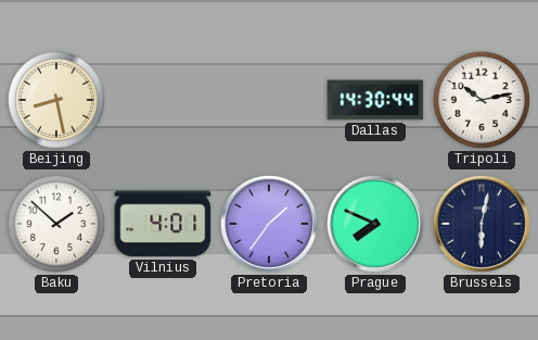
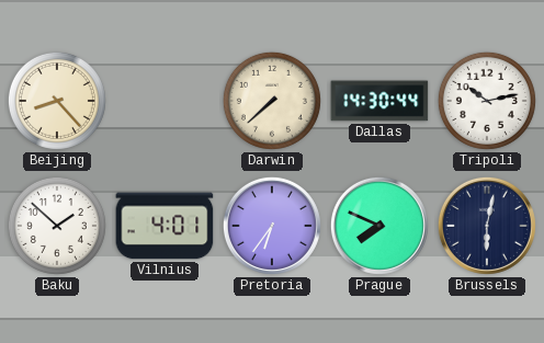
Beijing: 8:28 -> 8:23 (57, 101)
Darwin: none -> 7:38 (272, 101)
Pretoria: 1:36 -> 6:36 (272, 226)
